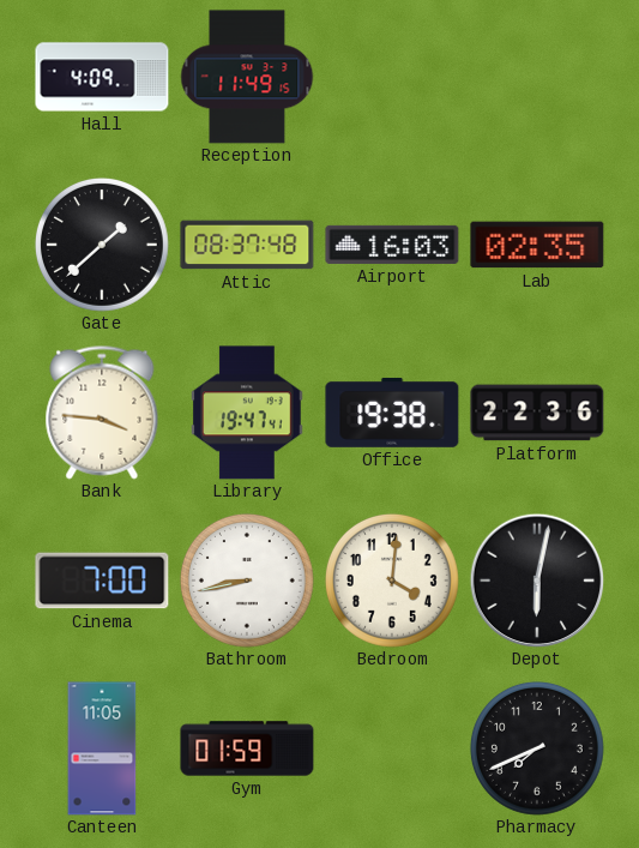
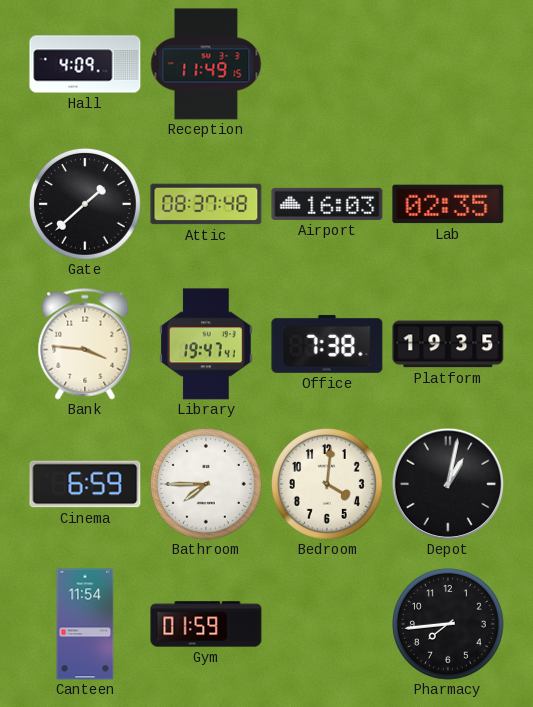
Office: 19:38 -> 7:38 (327, 344)
Platform: 22:36 -> 19:35 (448, 344)
Cinema: 7:00 -> 6:59 (85, 484)
Bathroom: 8:43 -> 7:45 (206, 484)
Depot: 6:02 -> 1:02 (448, 484)
Canteen: 11:05 -> 11:54 (85, 624)
Pharmacy: 7:41 -> 7:44 (448, 624)
